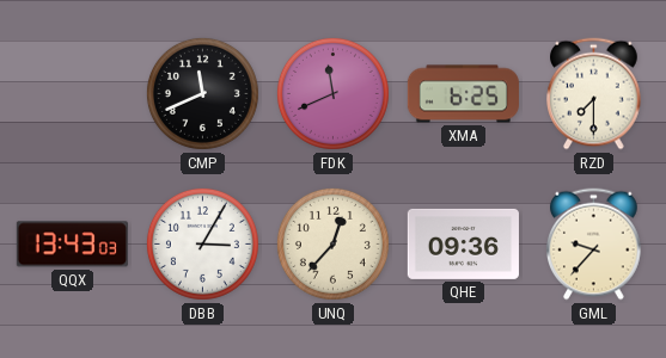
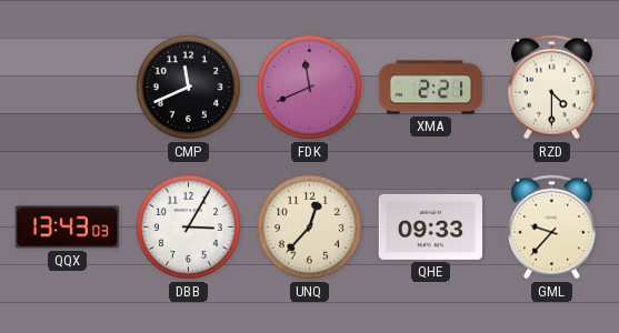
XMA: 6:25 -> 2:21 (430, 88)
RZD: 7:30 -> 4:30 (552, 88)
QHE: 09:36 -> 09:33 (430, 226)
